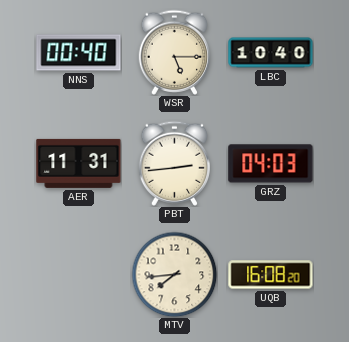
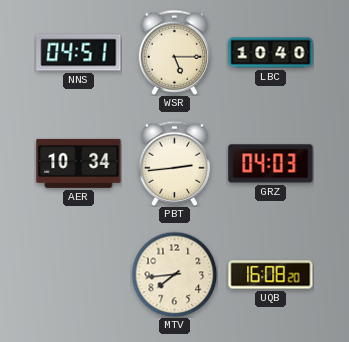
NNS: 00:40 -> 04:51 (79, 53)
AER: 11:31 -> 10:34 (79, 163)
